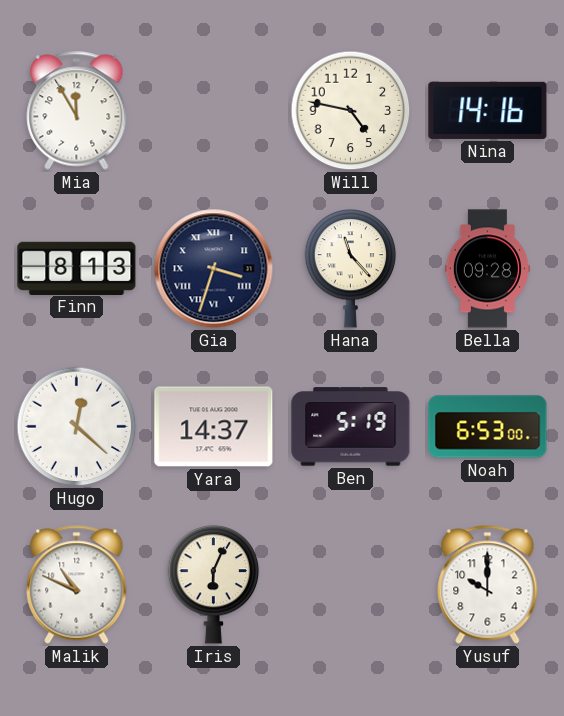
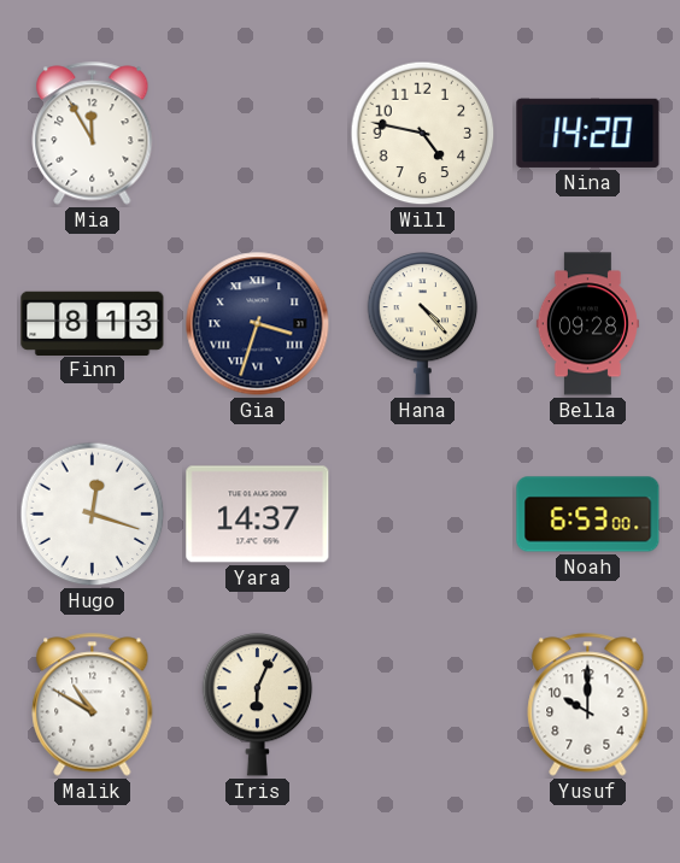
Nina: 14:16 -> 14:20 (588, 133)
Hana: 11:23 -> 4:23 (423, 324)
Hugo: 12:22 -> 12:18 (93, 515)
Ben: 5:19 -> none (351, 427)
Malik: 10:49 -> 10:50 (93, 705)
